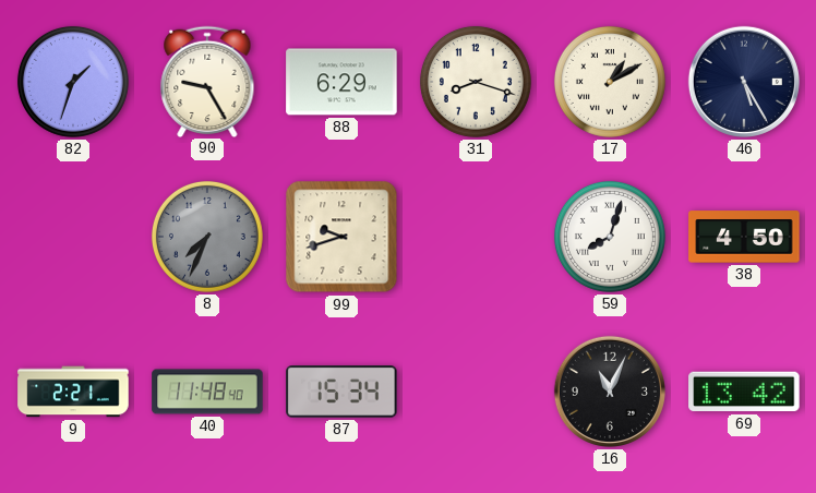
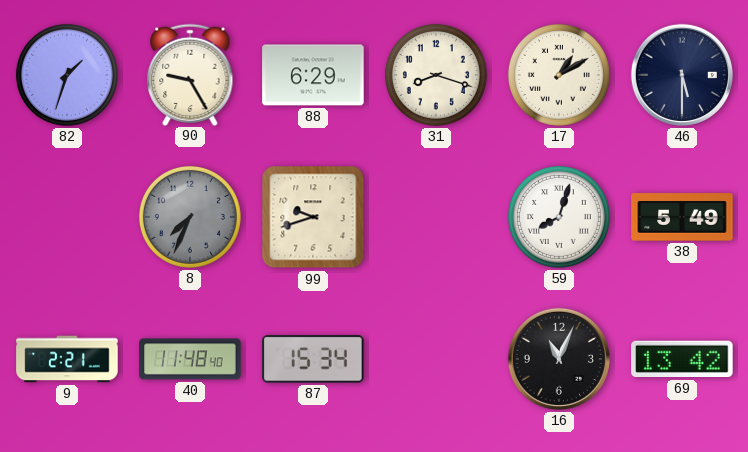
46: 5:25 -> 5:30 (682, 75)
38: 4:50 -> 5:49 (682, 217)
